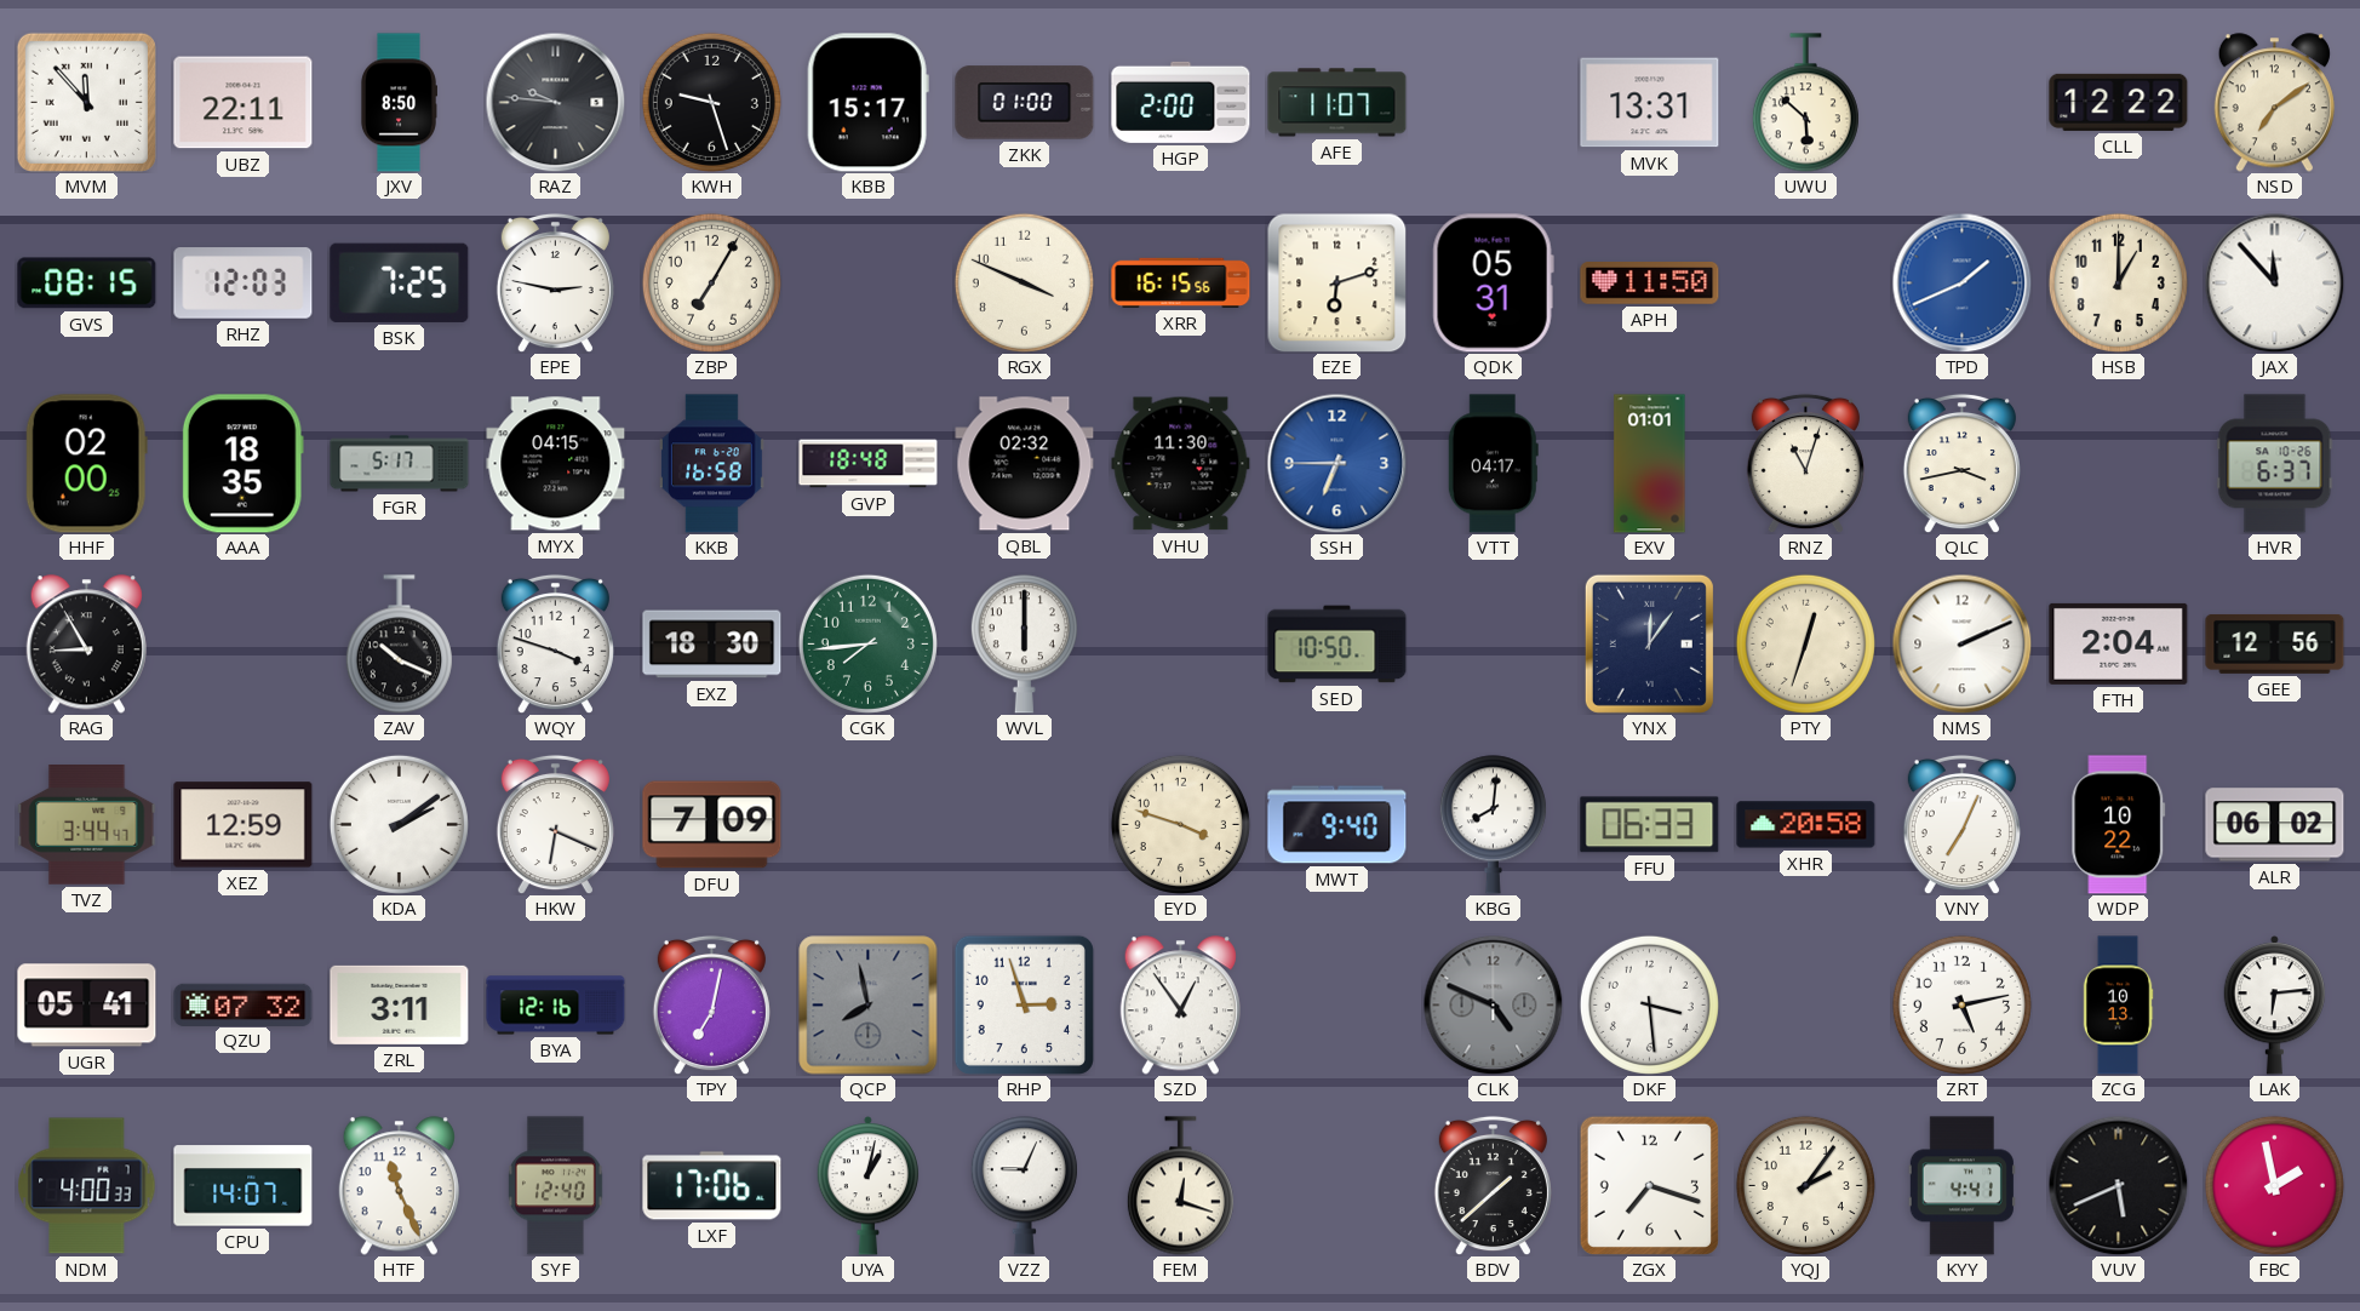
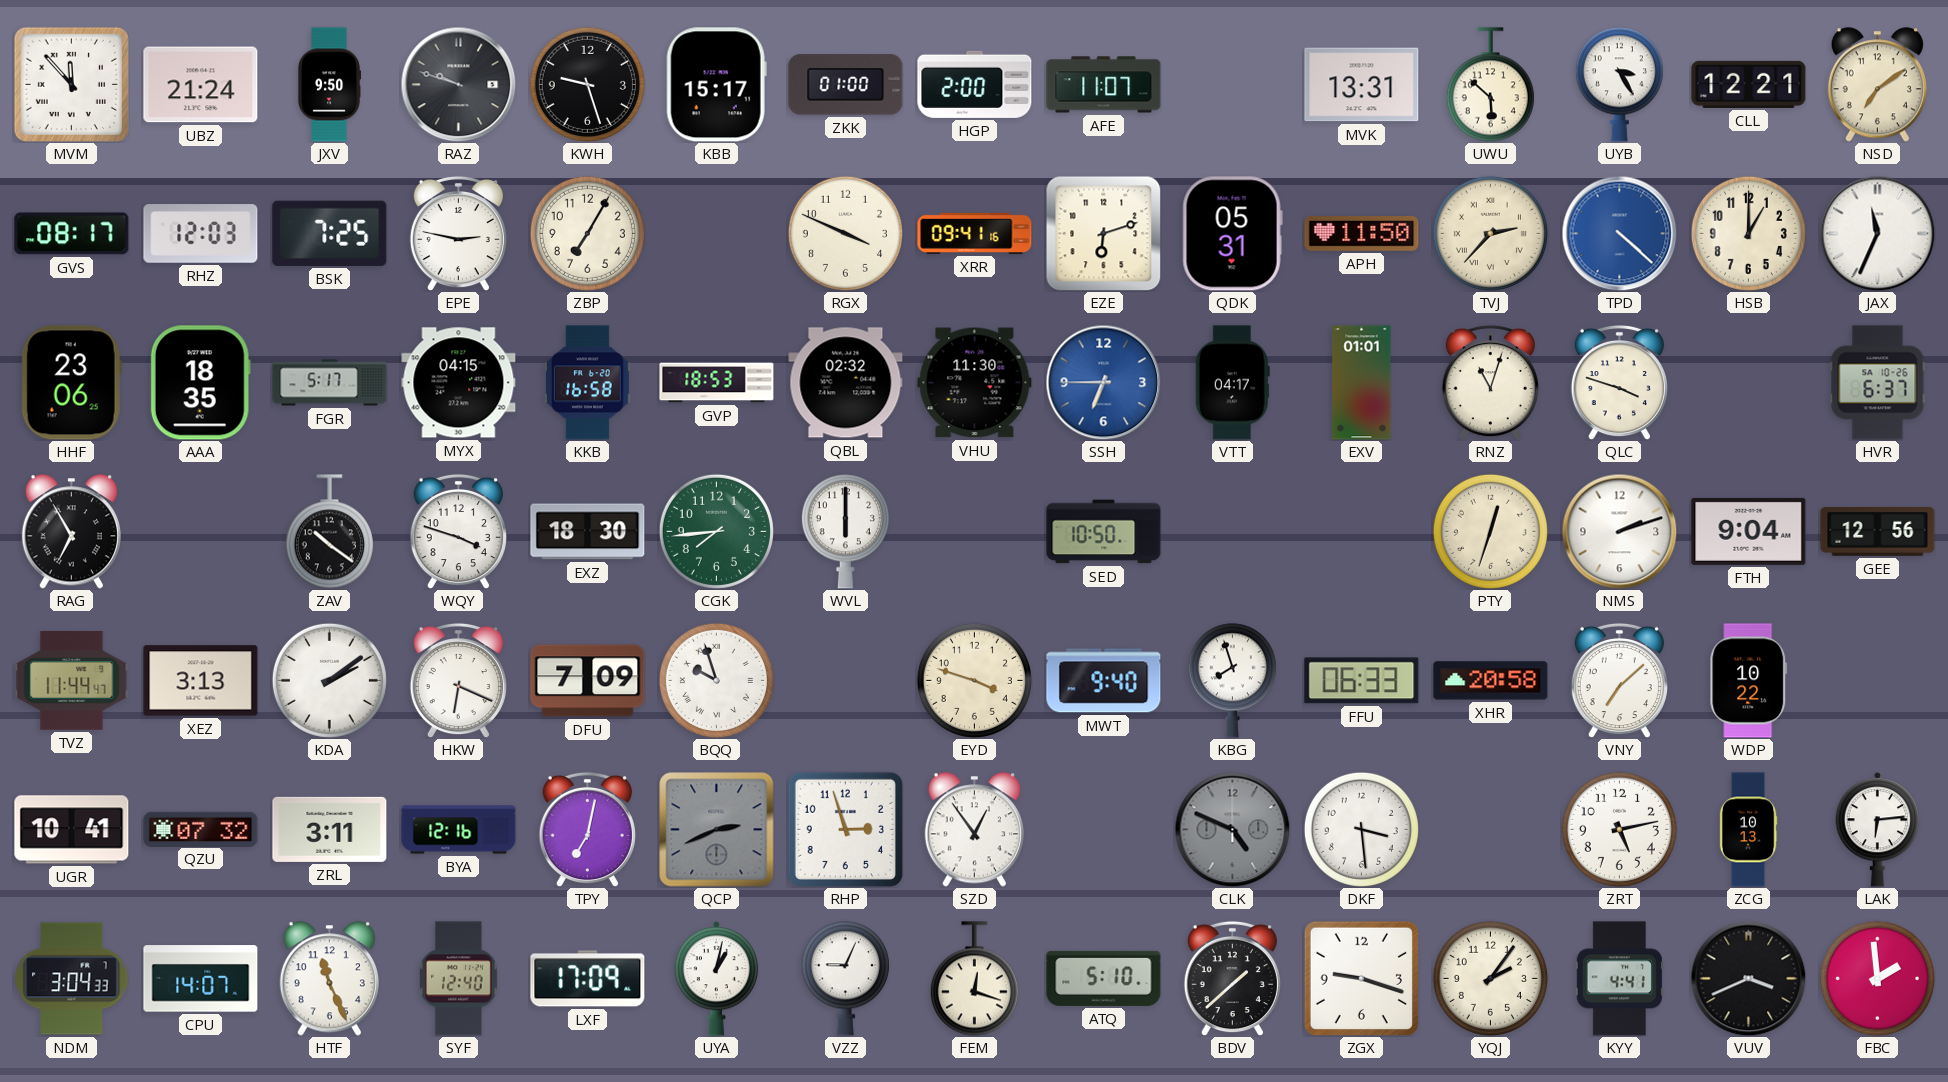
UBZ: 22:11 -> 21:24 (201, 85)
JXV: 8:50 -> 9:50 (328, 85)
RAZ: 9:46 -> 9:48 (458, 84)
UYB: none -> 3:25 (1619, 85)
CLL: 12:22 -> 12:21 (1749, 84)
GVS: 08:15 -> 08:17 (72, 234)
XRR: 16:15 -> 09:41 (975, 233)
TVJ: none -> 2:37 (1490, 233)
TPD: 1:41 -> 4:22 (1619, 233)
JAX: 11:53 -> 11:34 (1877, 233)
HHF: 02:00 -> 23:06 (71, 383)
GVP: 18:48 -> 18:53 (717, 383)
QLC: 3:43 -> 3:48 (1619, 382)
RAG: 8:55 -> 6:55 (71, 532)
ZAV: 10:19 -> 10:21 (329, 532)
YNX: 12:06 -> none (1649, 643)
NMS: 2:11 -> 2:12 (1619, 531)
FTH: 2:04 -> 9:04 (1749, 531)
TVZ: 3:44 -> 11:44 (72, 681)
XEZ: 12:59 -> 3:13 (201, 681)
BQQ: none -> 9:57 (716, 680)
KBG: 8:01 -> 7:57 (1232, 681)
VNY: 7:04 -> 7:08 (1619, 680)
ALR: 06:02 -> none (2275, 825)
UGR: 05:41 -> 10:41 (72, 830)
QCP: 7:58 -> 2:41 (717, 830)
NDM: 4:00 -> 3:04 (72, 979)
LXF: 17:06 -> 17:09 (588, 979)
ATQ: none -> 5:10 (1104, 978)
ZGX: 7:18 -> 9:18 (1361, 978)
VUV: 5:41 -> 3:41 (1748, 978)
FBC: 1:58 -> 1:59 (1877, 978)
